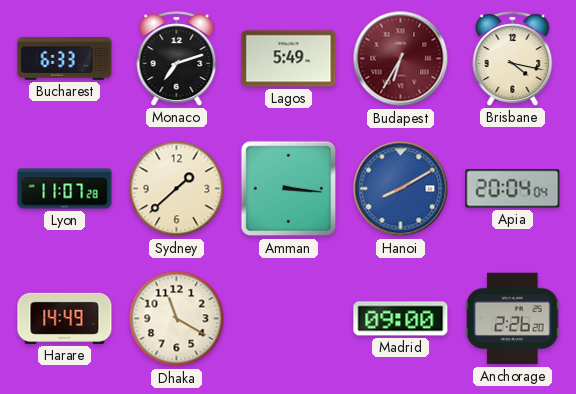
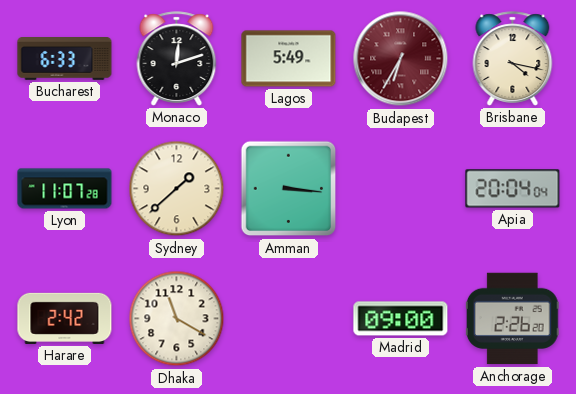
Monaco: 7:12 -> 12:12 (177, 59)
Hanoi: 8:10 -> none (401, 189)
Harare: 14:49 -> 2:42 (65, 318)
